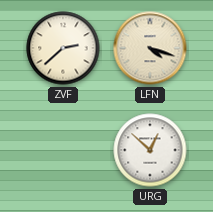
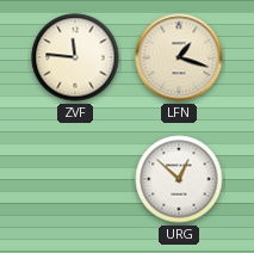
ZVF: 2:38 -> 11:46 (75, 57)
LFN: 4:18 -> 1:18 (179, 57)
